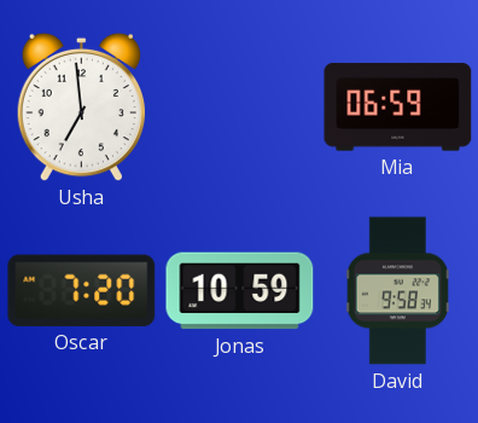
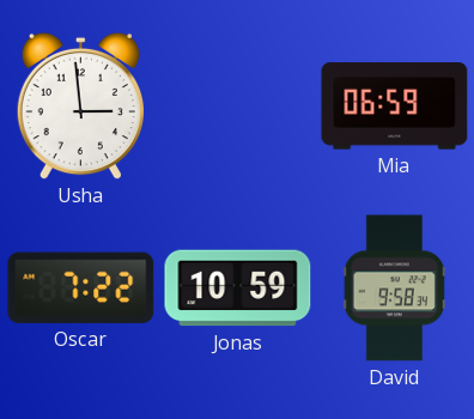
Usha: 6:59 -> 2:59 (80, 107)
Oscar: 7:20 -> 7:22 (81, 287)
